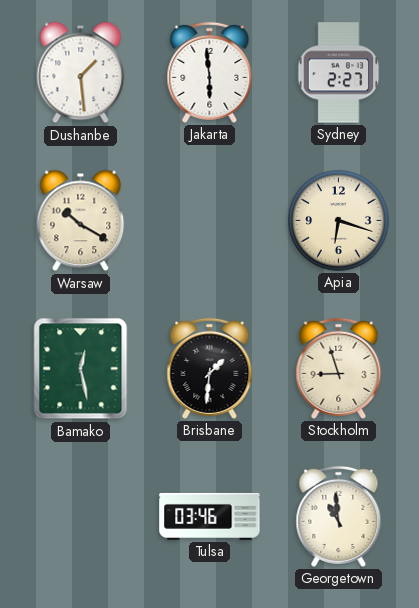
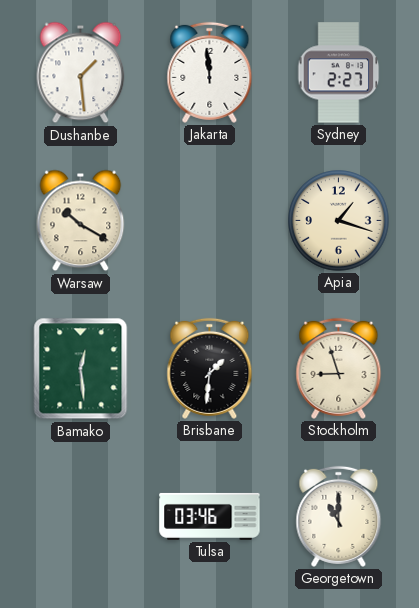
Jakarta: 5:59 -> 11:59 (210, 72)
Apia: 6:18 -> 1:18 (339, 221)
Bamako: 12:28 -> 12:29 (81, 369)
Georgetown: 10:59 -> 11:00 (339, 516)
